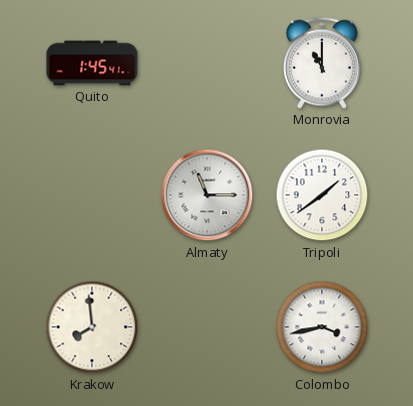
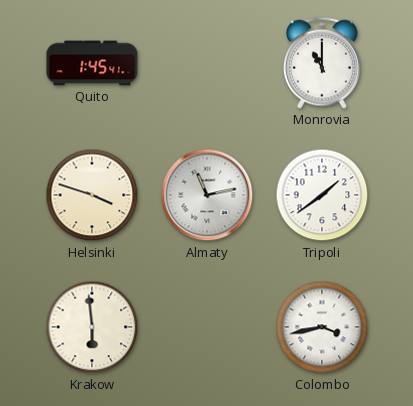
Helsinki: none -> 3:48 (92, 195)
Almaty: 11:15 -> 11:13 (207, 195)
Krakow: 7:59 -> 5:59 (92, 327)
